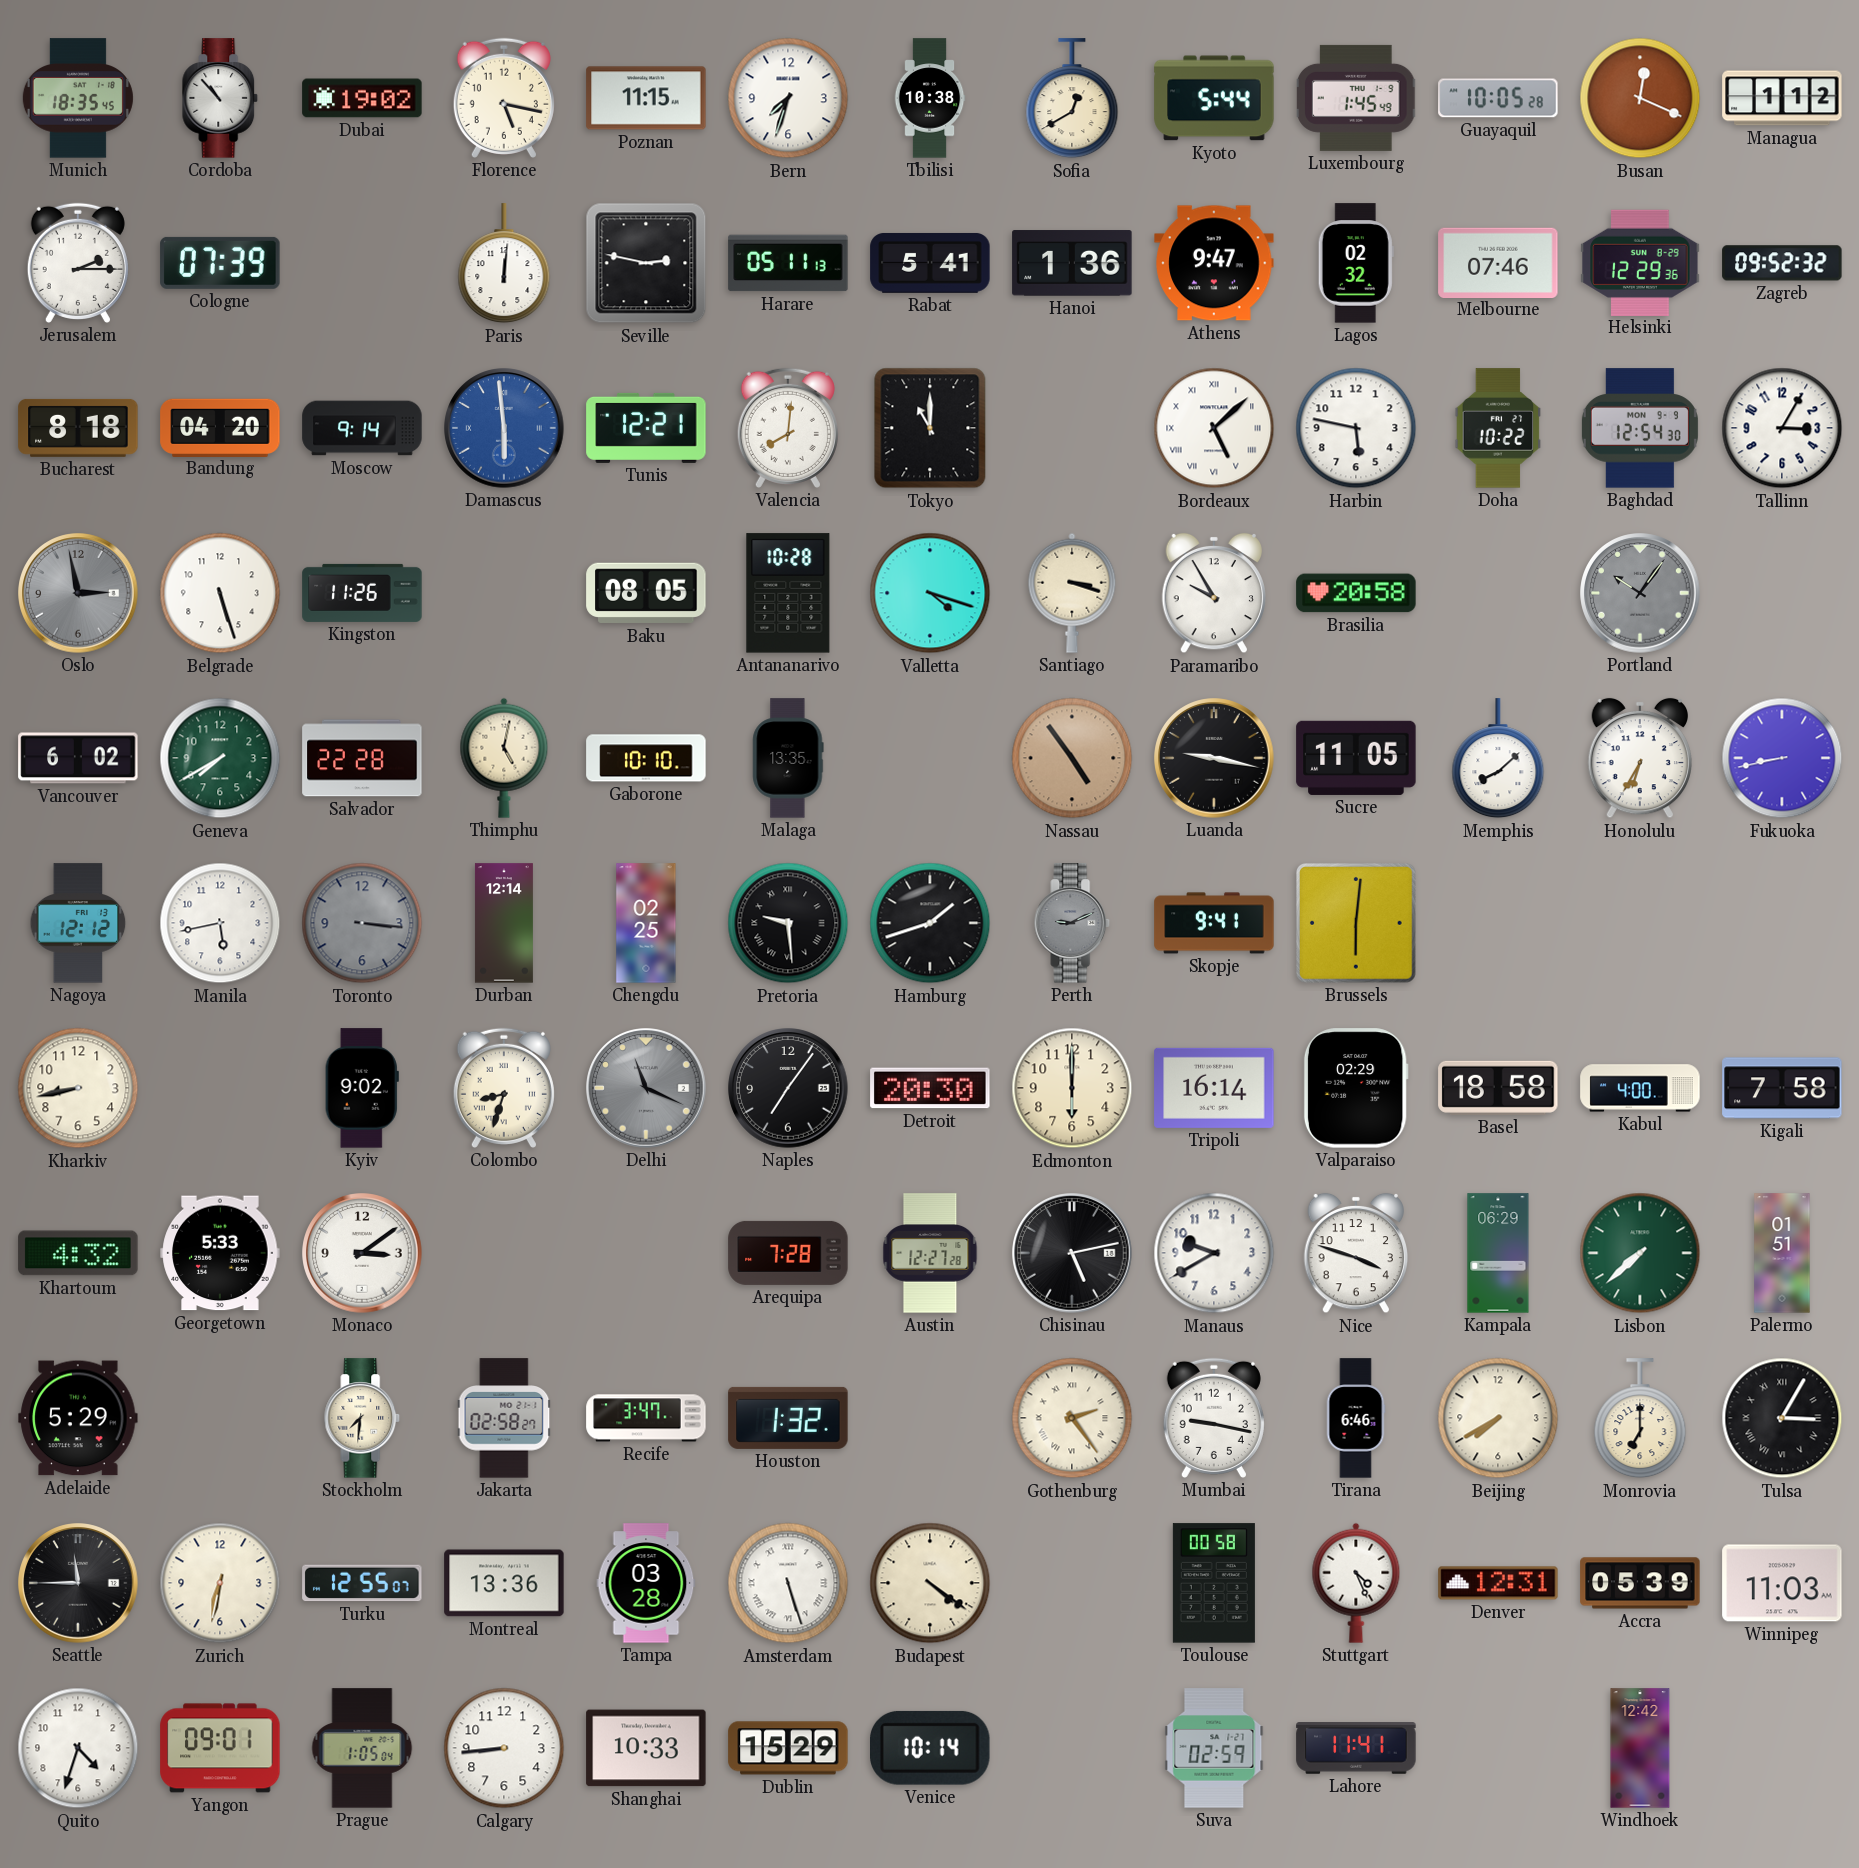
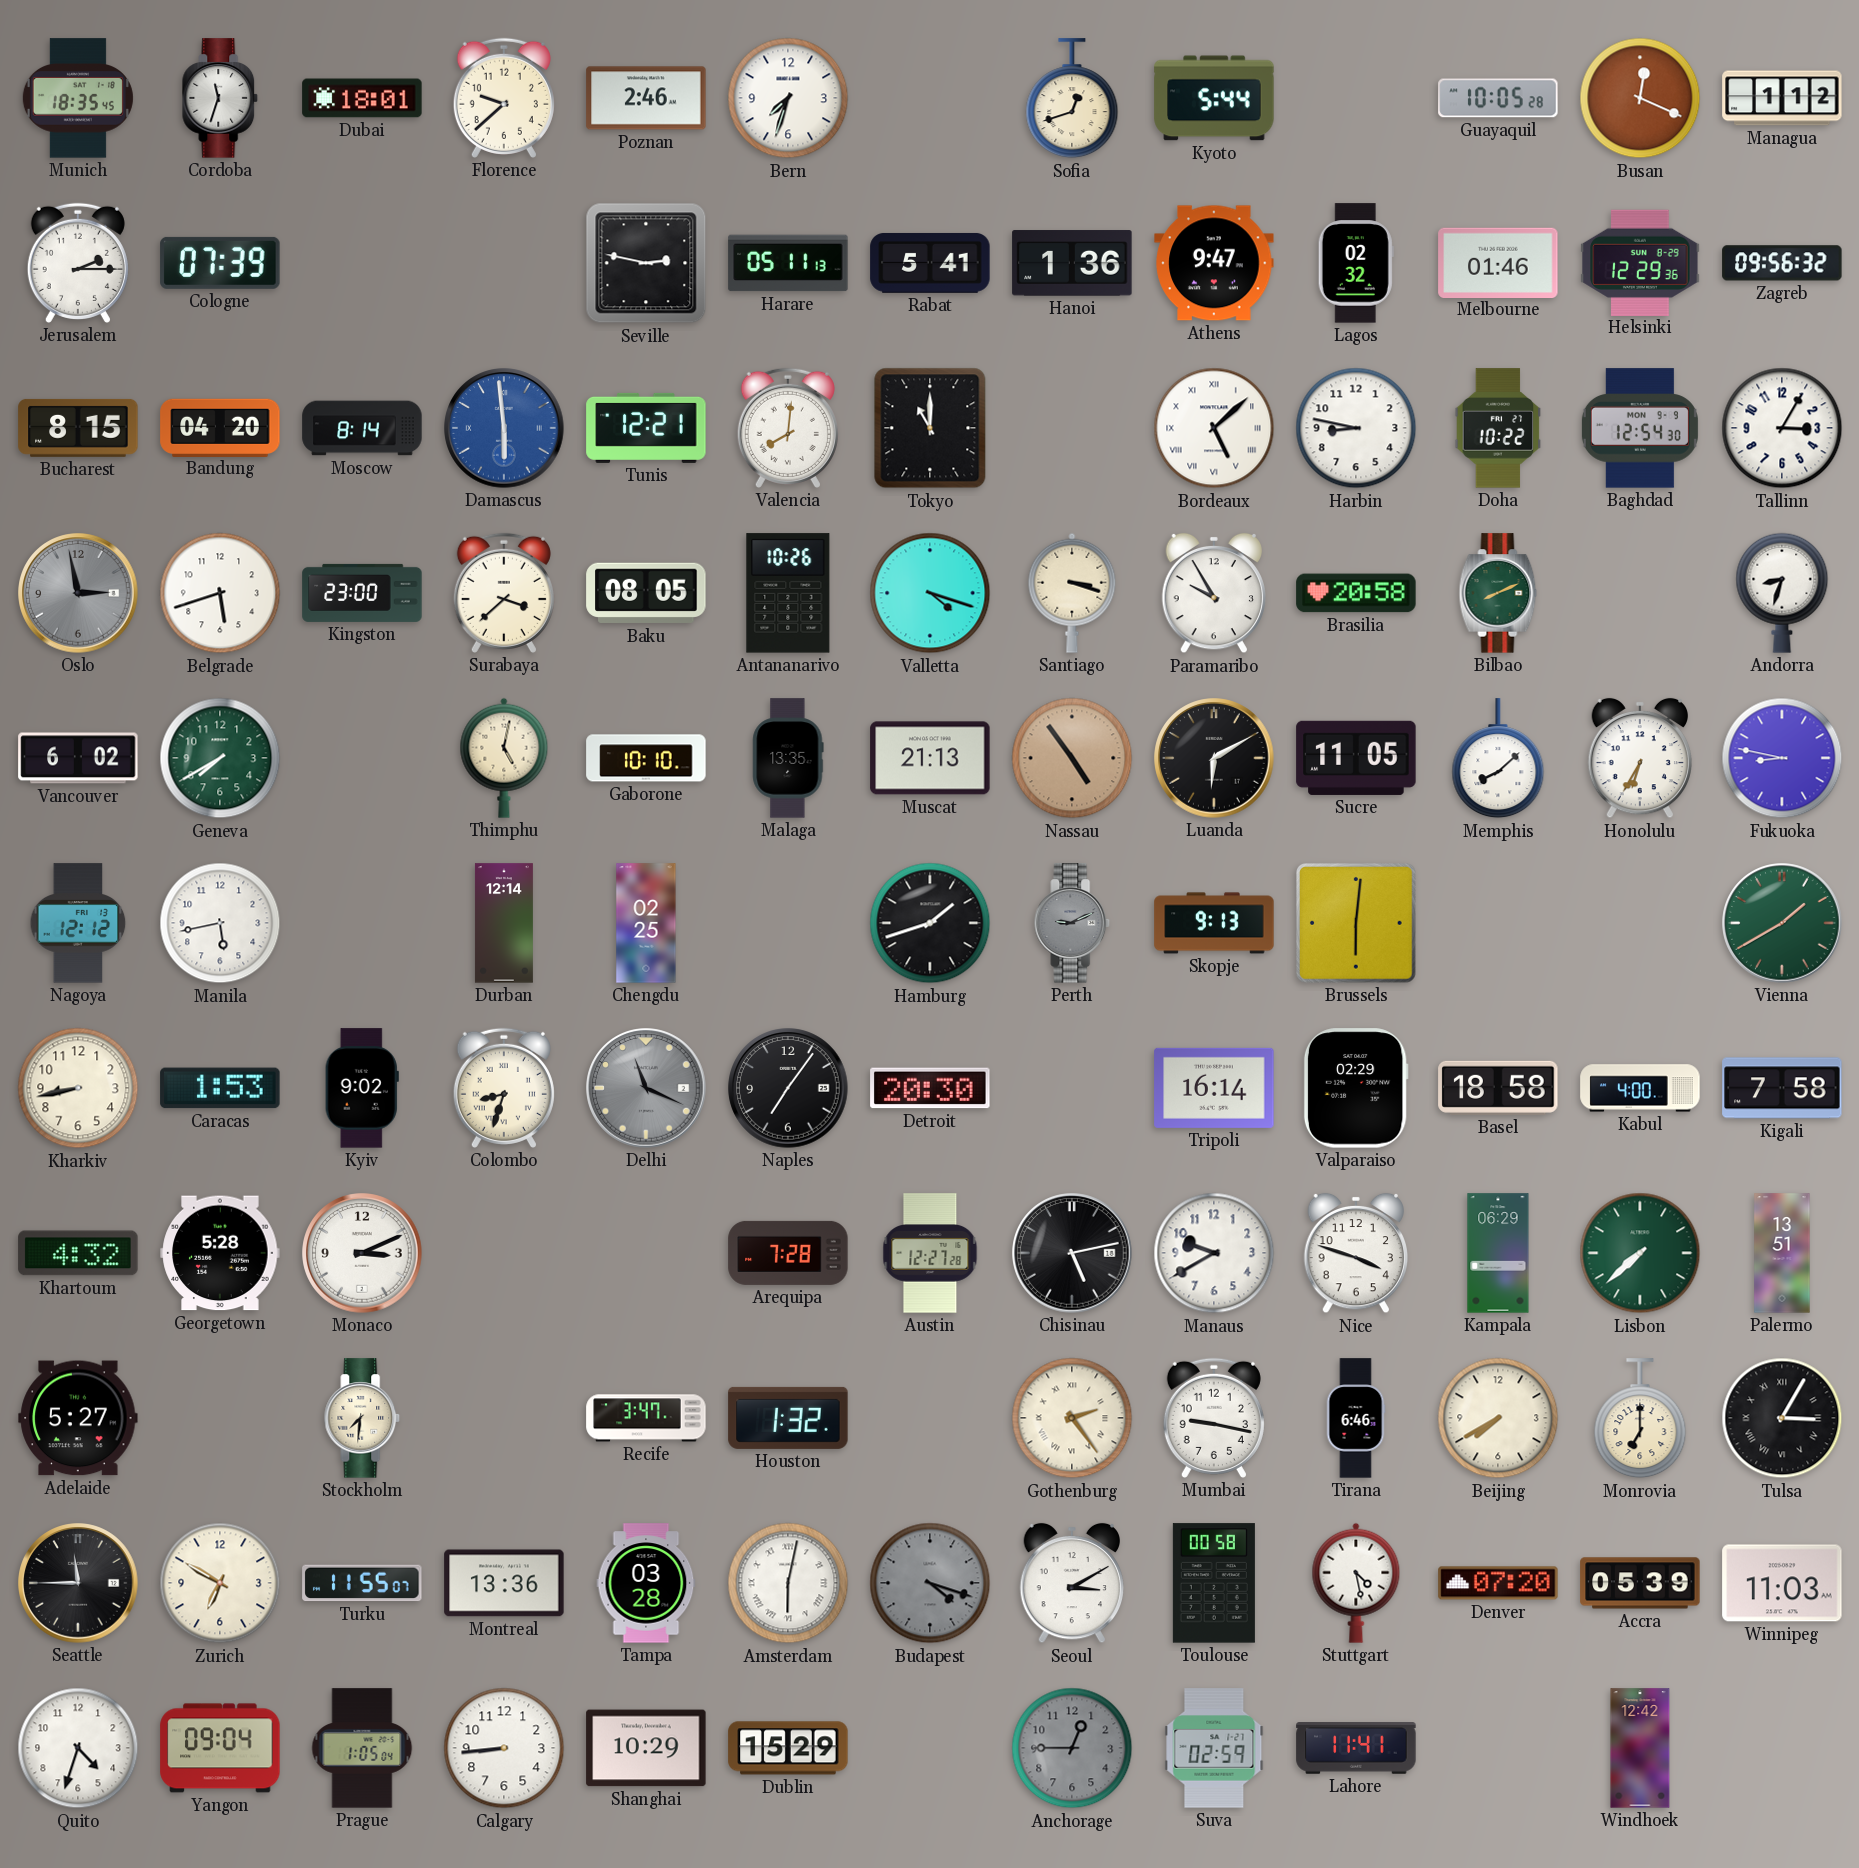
Cordoba: 10:53 -> 11:33 (220, 98)
Dubai: 19:02 -> 18:01 (362, 98)
Florence: 5:17 -> 9:38 (504, 98)
Poznan: 11:15 -> 2:46 (646, 98)
Tbilisi: 10:38 -> none (930, 98)
Sofia: 12:40 -> 12:42 (1072, 99)
Luxembourg: 1:45 -> none (1357, 98)
Paris: 12:01 -> none (504, 264)
Melbourne: 07:46 -> 01:46 (1498, 262)
Zagreb: 09:52 -> 09:56 (1782, 263)
Bucharest: 8:18 -> 8:15 (78, 428)
Moscow: 9:14 -> 8:14 (362, 428)
Harbin: 5:47 -> 8:47 (1356, 428)
Belgrade: 5:27 -> 5:42 (220, 593)
Kingston: 11:26 -> 23:00 (362, 593)
Surabaya: none -> 3:38 (504, 593)
Antananarivo: 10:28 -> 10:26 (788, 593)
Bilbao: none -> 8:11 (1498, 593)
Portland: 10:06 -> none (1640, 593)
Andorra: none -> 8:33 (1782, 593)
Salvador: 22:28 -> none (362, 758)
Muscat: none -> 21:13 (930, 758)
Luanda: 9:17 -> 6:10 (1214, 758)
Fukuoka: 8:43 -> 8:47 (1782, 758)
Toronto: 3:16 -> none (362, 923)
Pretoria: 9:29 -> none (788, 923)
Skopje: 9:41 -> 9:13 (1214, 923)
Vienna: none -> 1:40 (1782, 923)
Caracas: none -> 1:53 (220, 1088)
Edmonton: 6:00 -> none (1072, 1088)
Georgetown: 5:33 -> 5:28 (220, 1253)
Monaco: 3:09 -> 3:11 (362, 1253)
Palermo: 01:51 -> 13:51 (1782, 1253)
Adelaide: 5:29 -> 5:27 (78, 1418)
Jakarta: 02:58 -> none (504, 1418)
Zurich: 6:32 -> 6:50 (220, 1583)
Turku: 12:55 -> 11:55 (362, 1583)
Amsterdam: 5:27 -> 6:02 (788, 1583)
Budapest: 4:21 -> 4:18 (930, 1583)
Budapest dial: cream -> grey (930, 1583)
Seoul: none -> 3:10 (1071, 1583)
Stuttgart: 4:26 -> 4:28 (1356, 1583)
Denver: 12:31 -> 07:20 (1498, 1583)
Yangon: 09:01 -> 09:04 (220, 1748)
Shanghai: 10:33 -> 10:29 (646, 1748)
Venice: 10:14 -> none (931, 1748)
Anchorage: none -> 12:45 (1072, 1748)
